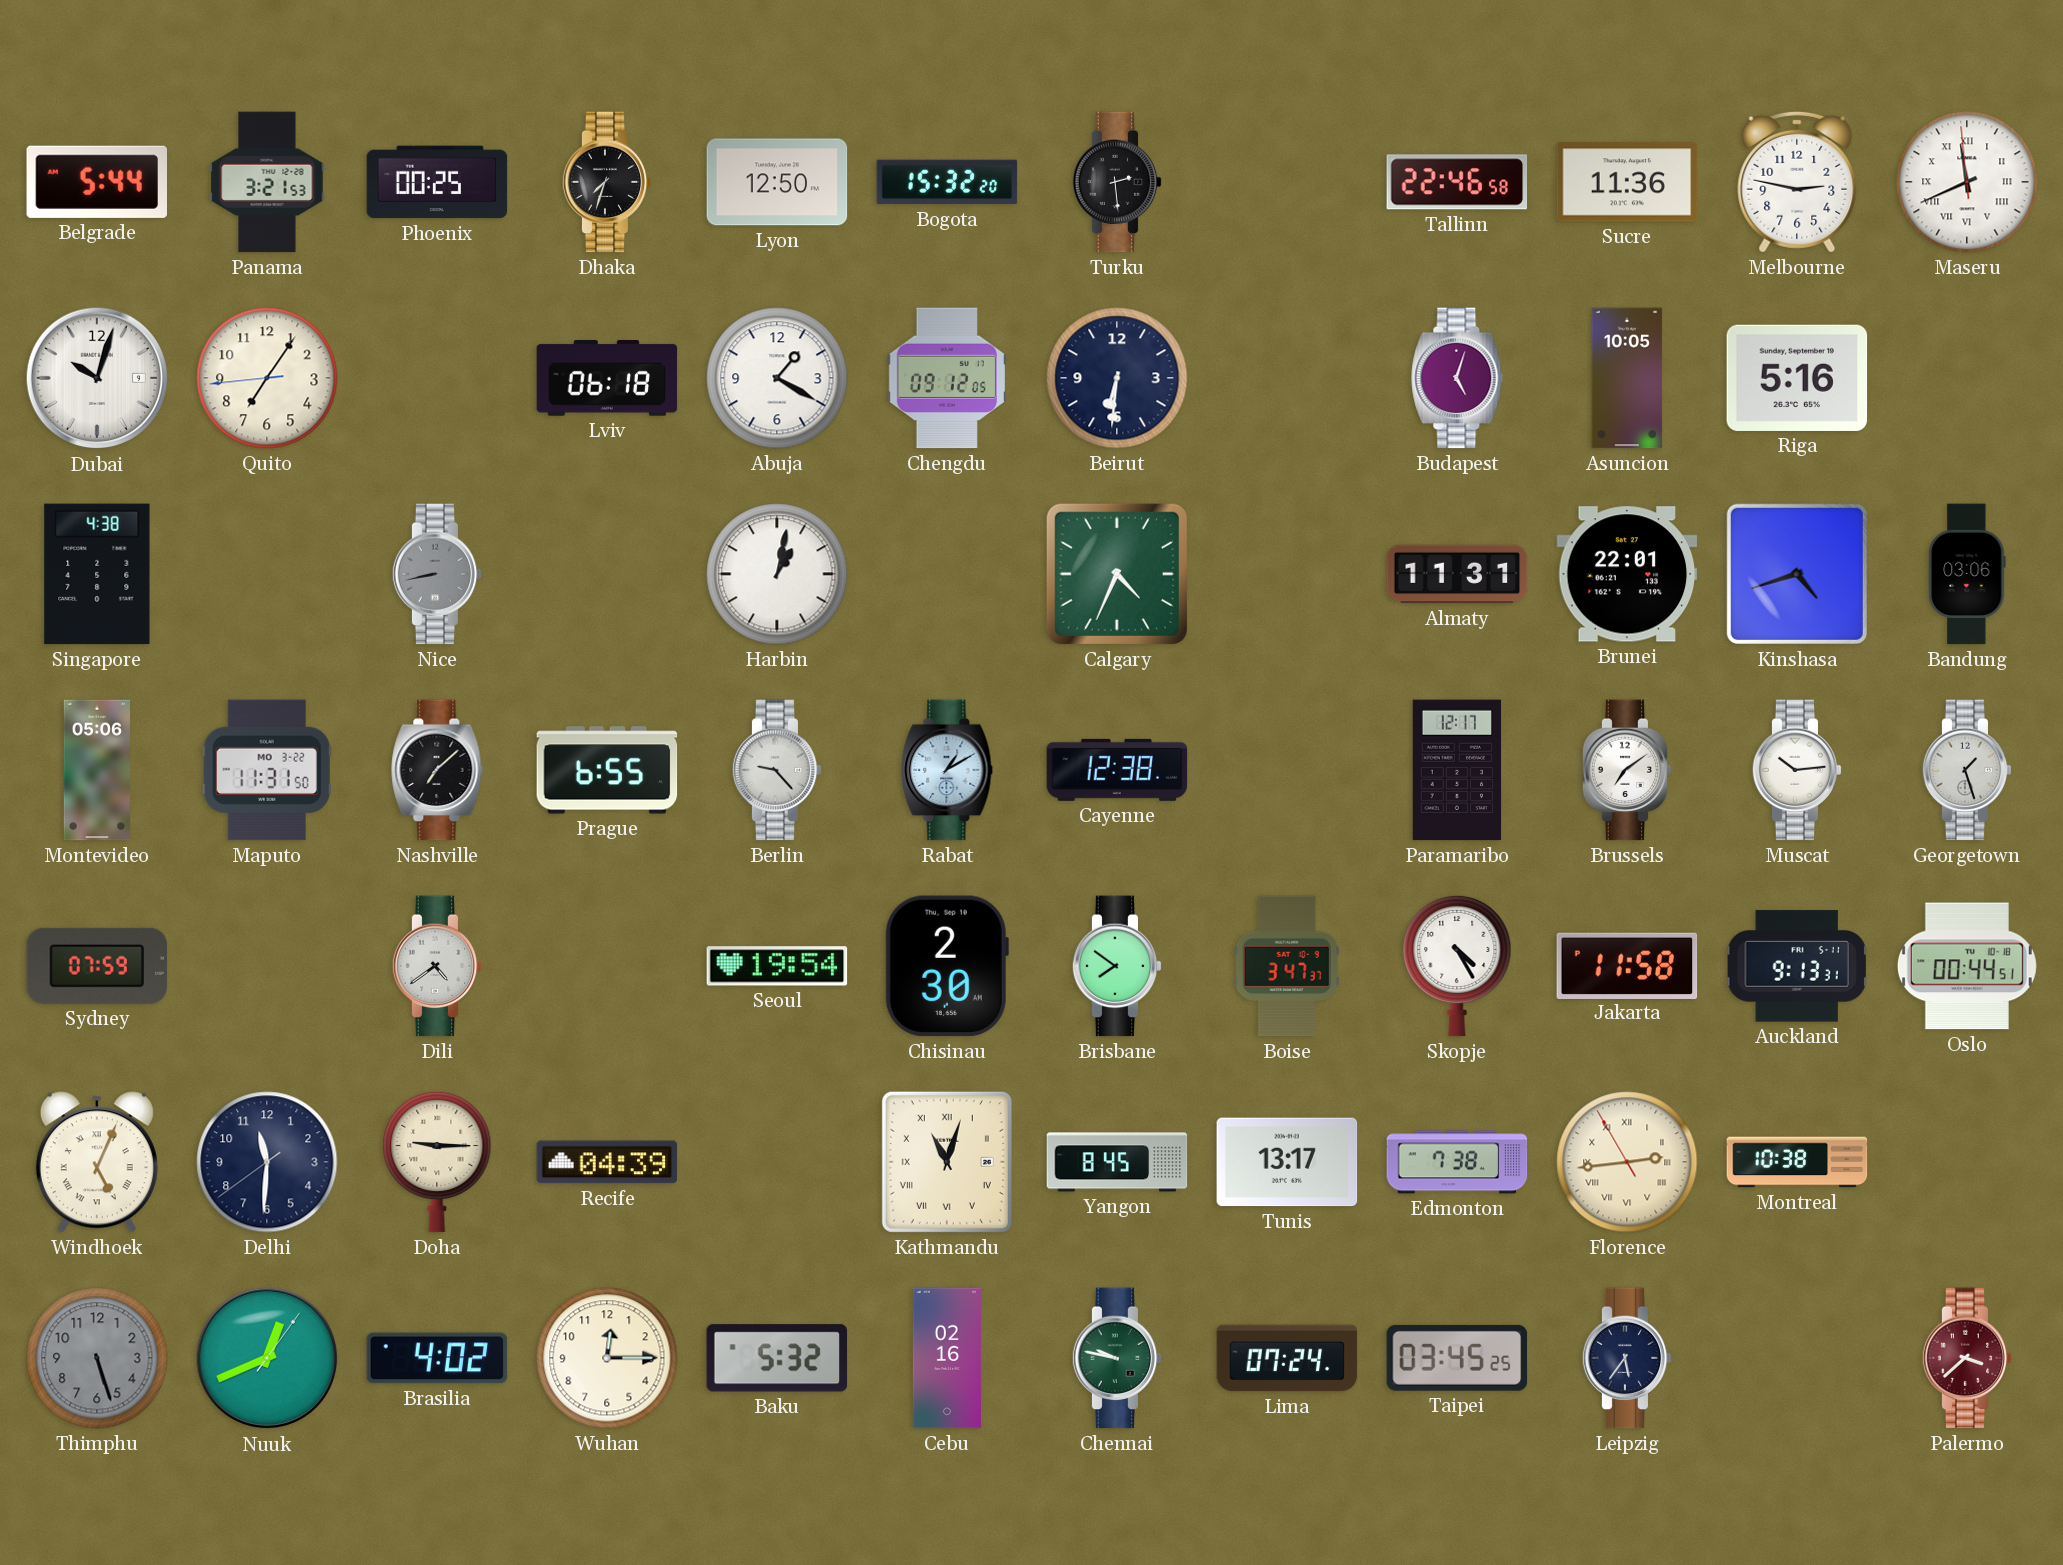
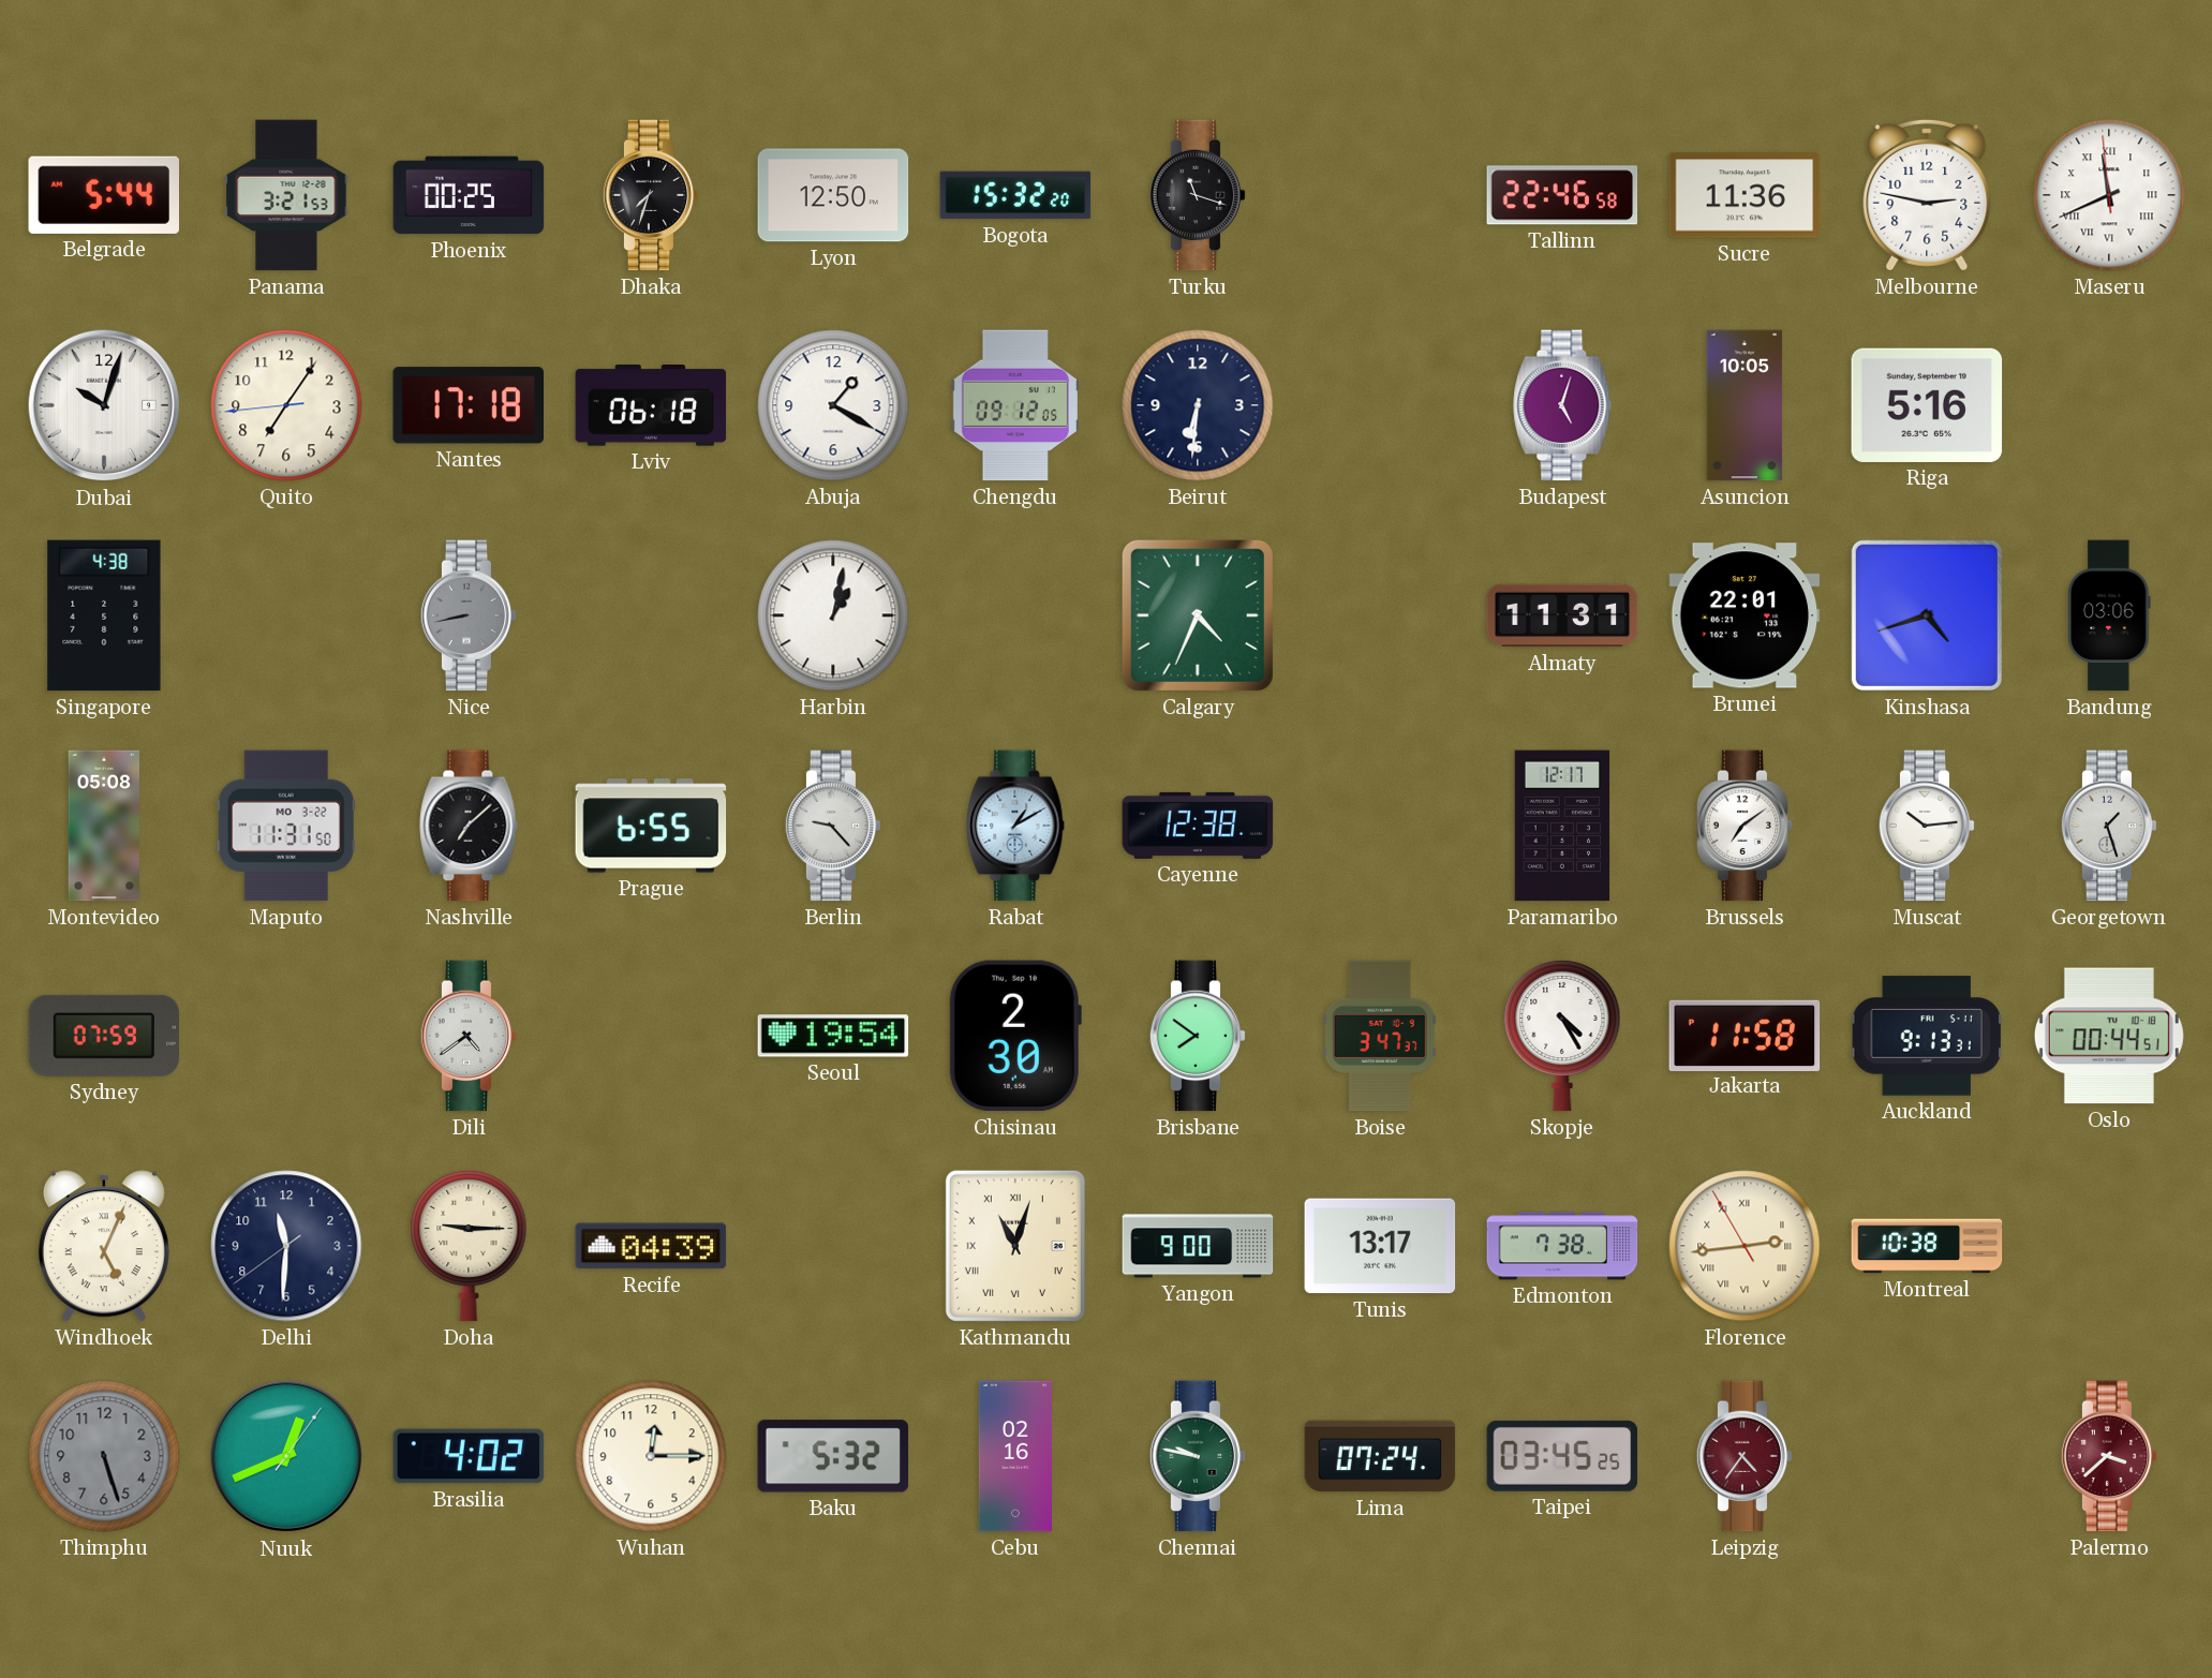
Turku: 2:29 -> 11:18 (1198, 195)
Nantes: none -> 17:18 (469, 405)
Montevideo: 05:06 -> 05:08 (104, 826)
Yangon: 8:45 -> 9:00 (1198, 1246)
Leipzig: 5:36 -> 4:36 (1745, 1456)
Leipzig dial: navy -> burgundy (1745, 1456)
